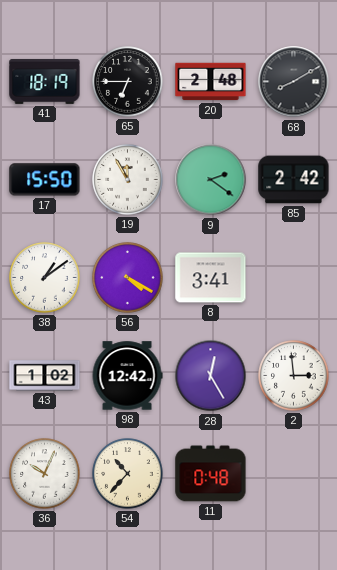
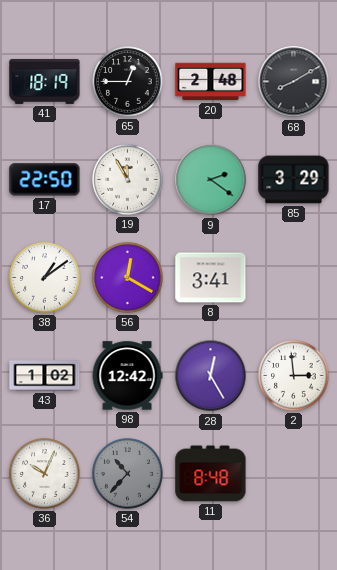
65: 6:45 -> 12:45 (128, 82)
17: 15:50 -> 22:50 (45, 180)
85: 2:42 -> 3:29 (294, 180)
56: 4:20 -> 12:20 (128, 278)
54 dial: cream -> grey (128, 474)
11: 0:48 -> 8:48 (211, 474)
